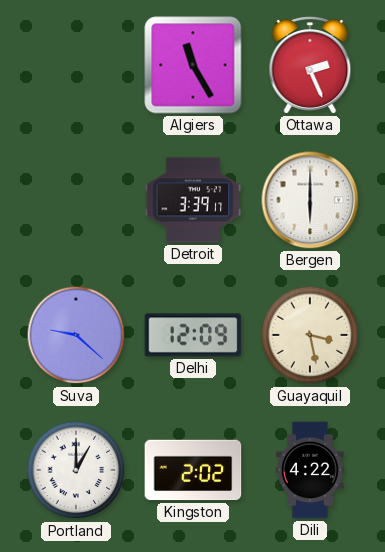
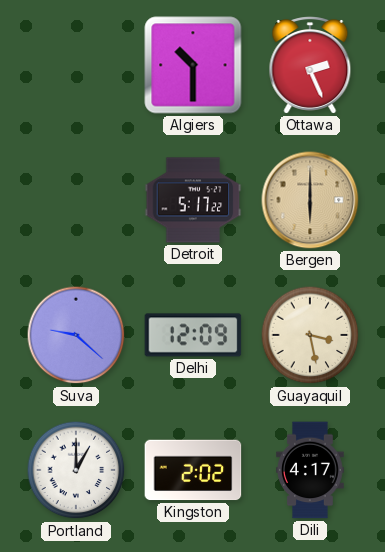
Algiers: 11:25 -> 10:30 (193, 65)
Detroit: 3:39 -> 5:17 (193, 200)
Bergen dial: white -> champagne (310, 200)
Dili: 4:22 -> 4:17 (311, 470)
